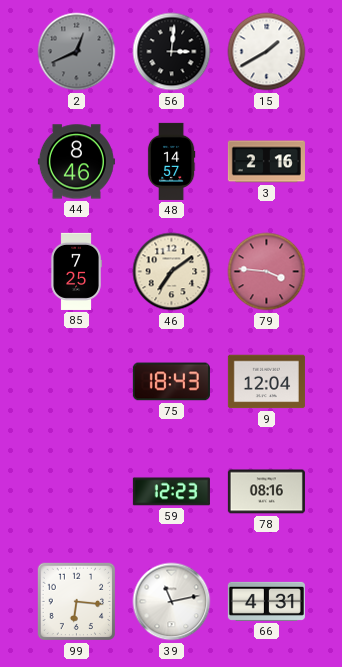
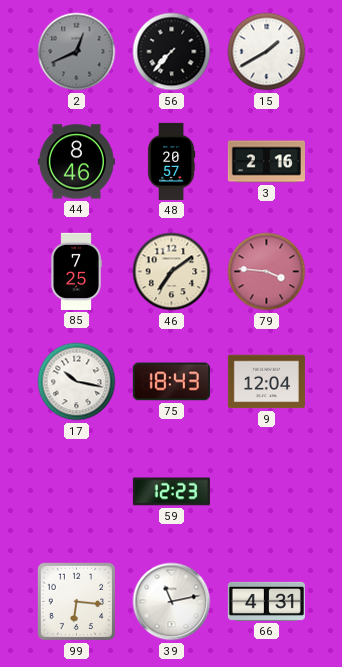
56: 3:01 -> 7:37 (172, 52)
48: 14:57 -> 20:57 (171, 161)
17: none -> 10:17 (77, 382)
78: 08:16 -> none (266, 492)
